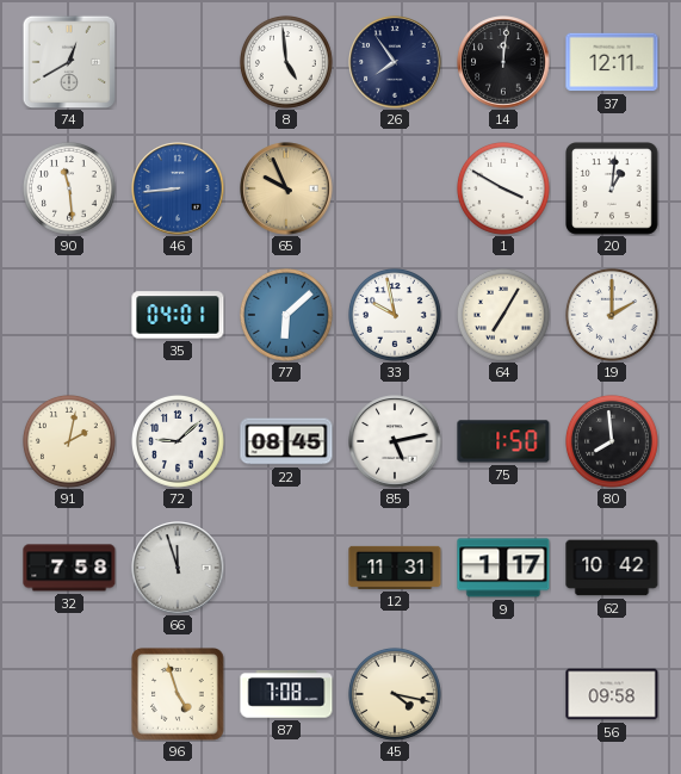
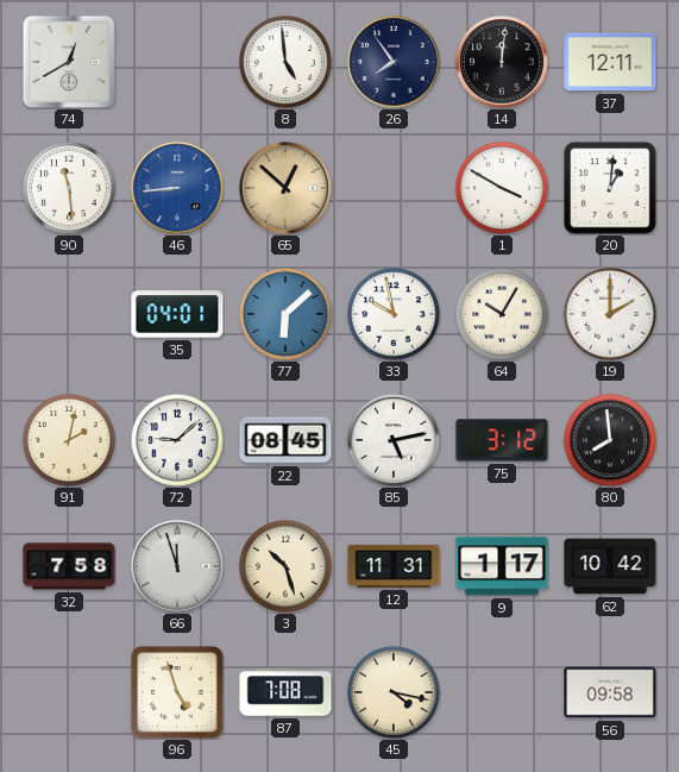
65: 9:56 -> 12:52 (285, 188)
64: 7:05 -> 10:05 (502, 314)
75: 1:50 -> 3:12 (502, 440)
3: none -> 10:27 (285, 566)
